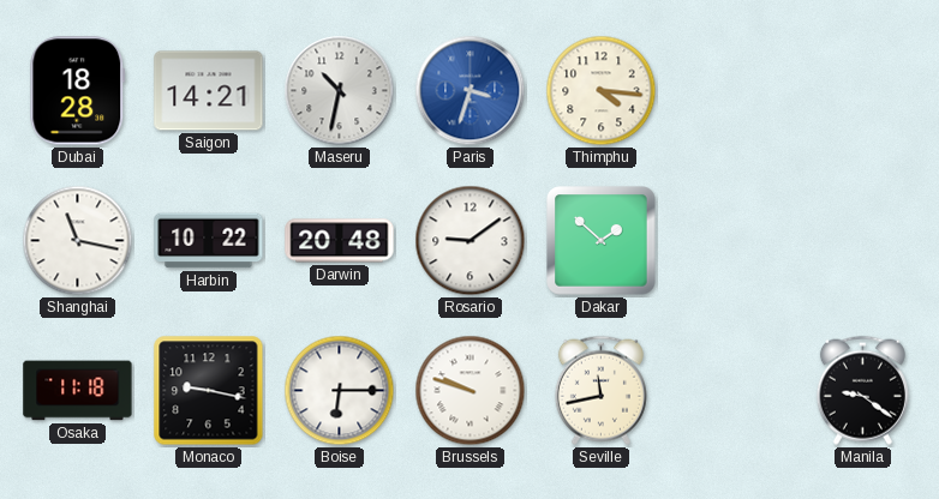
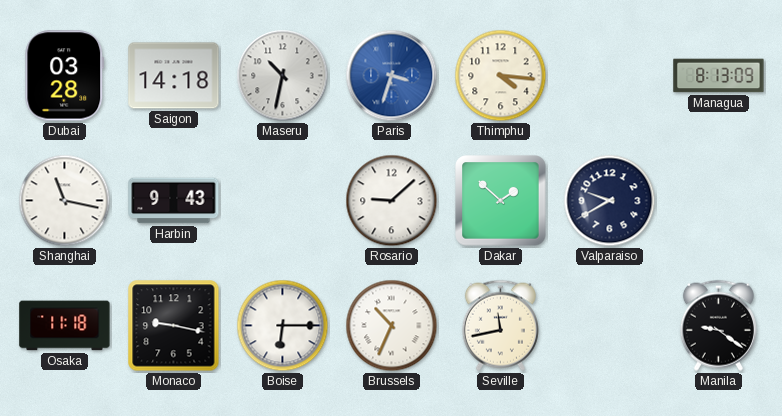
Dubai: 18:28 -> 03:28 (65, 76)
Saigon: 14:21 -> 14:18 (174, 76)
Managua: none -> 8:13 (719, 76)
Harbin: 10:22 -> 9:43 (174, 201)
Darwin: 20:48 -> none (340, 241)
Rosario: 9:09 -> 9:08 (392, 201)
Valparaiso: none -> 9:40 (610, 201)
Brussels: 9:48 -> 10:34 (392, 326)
